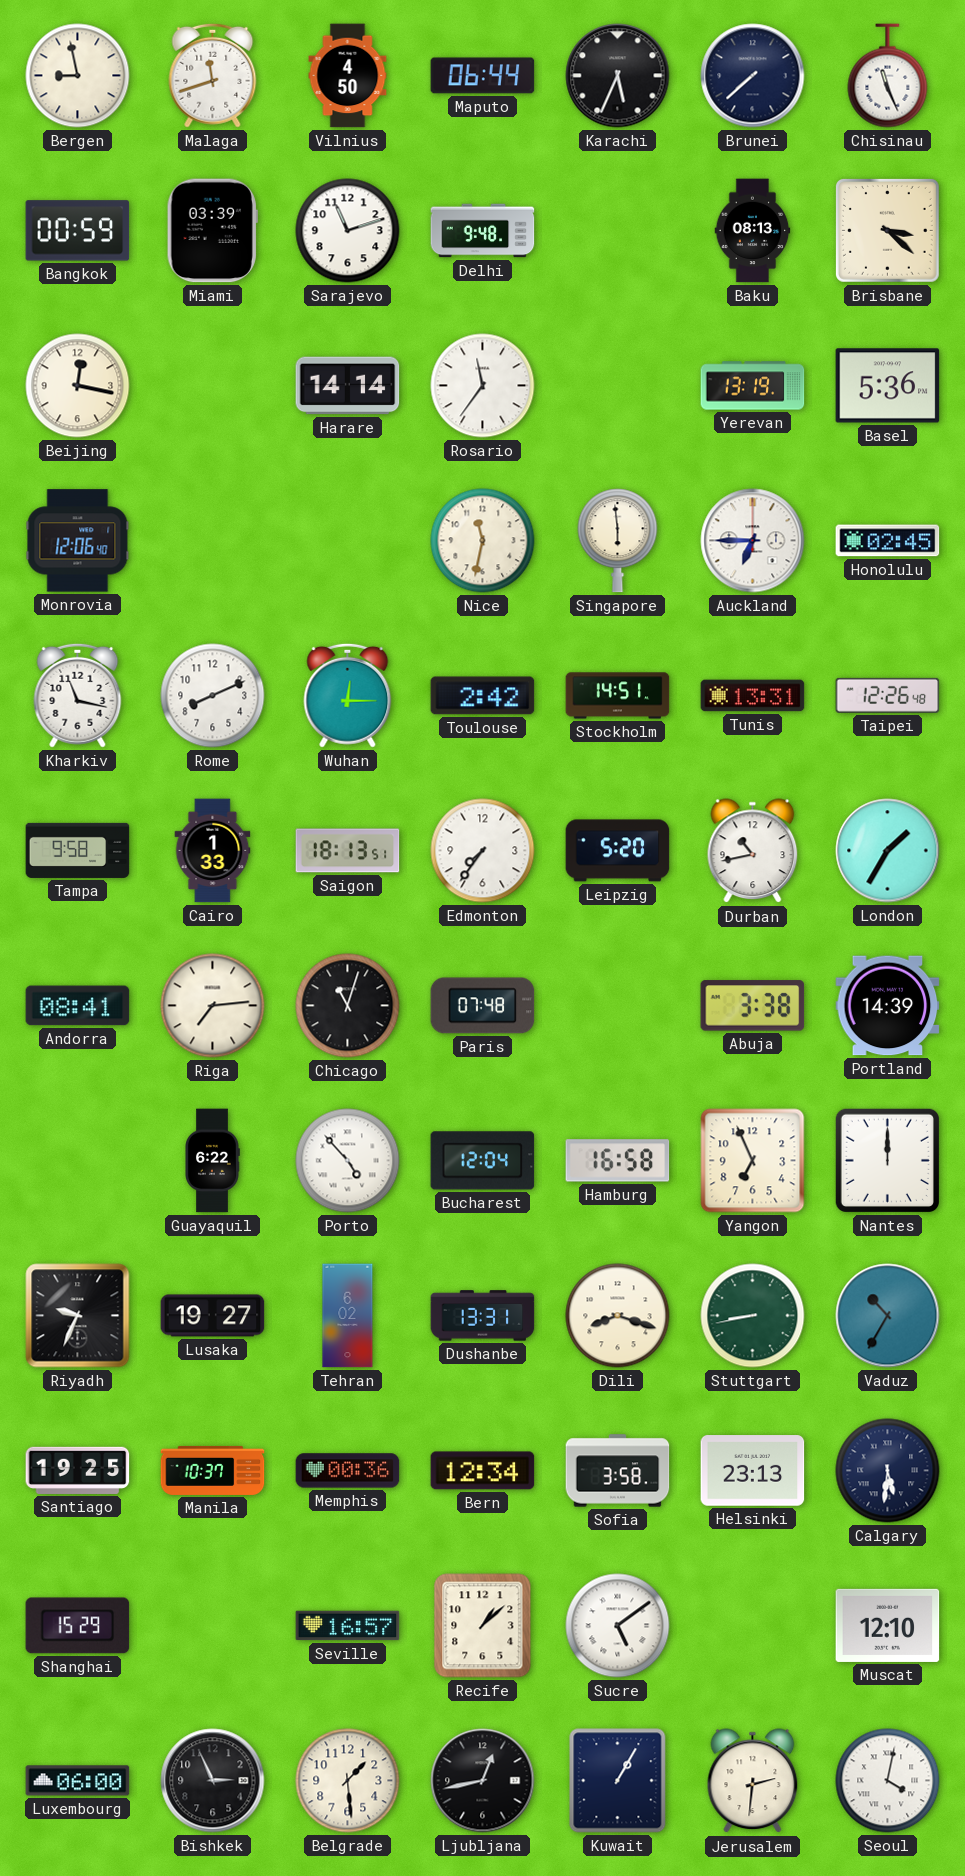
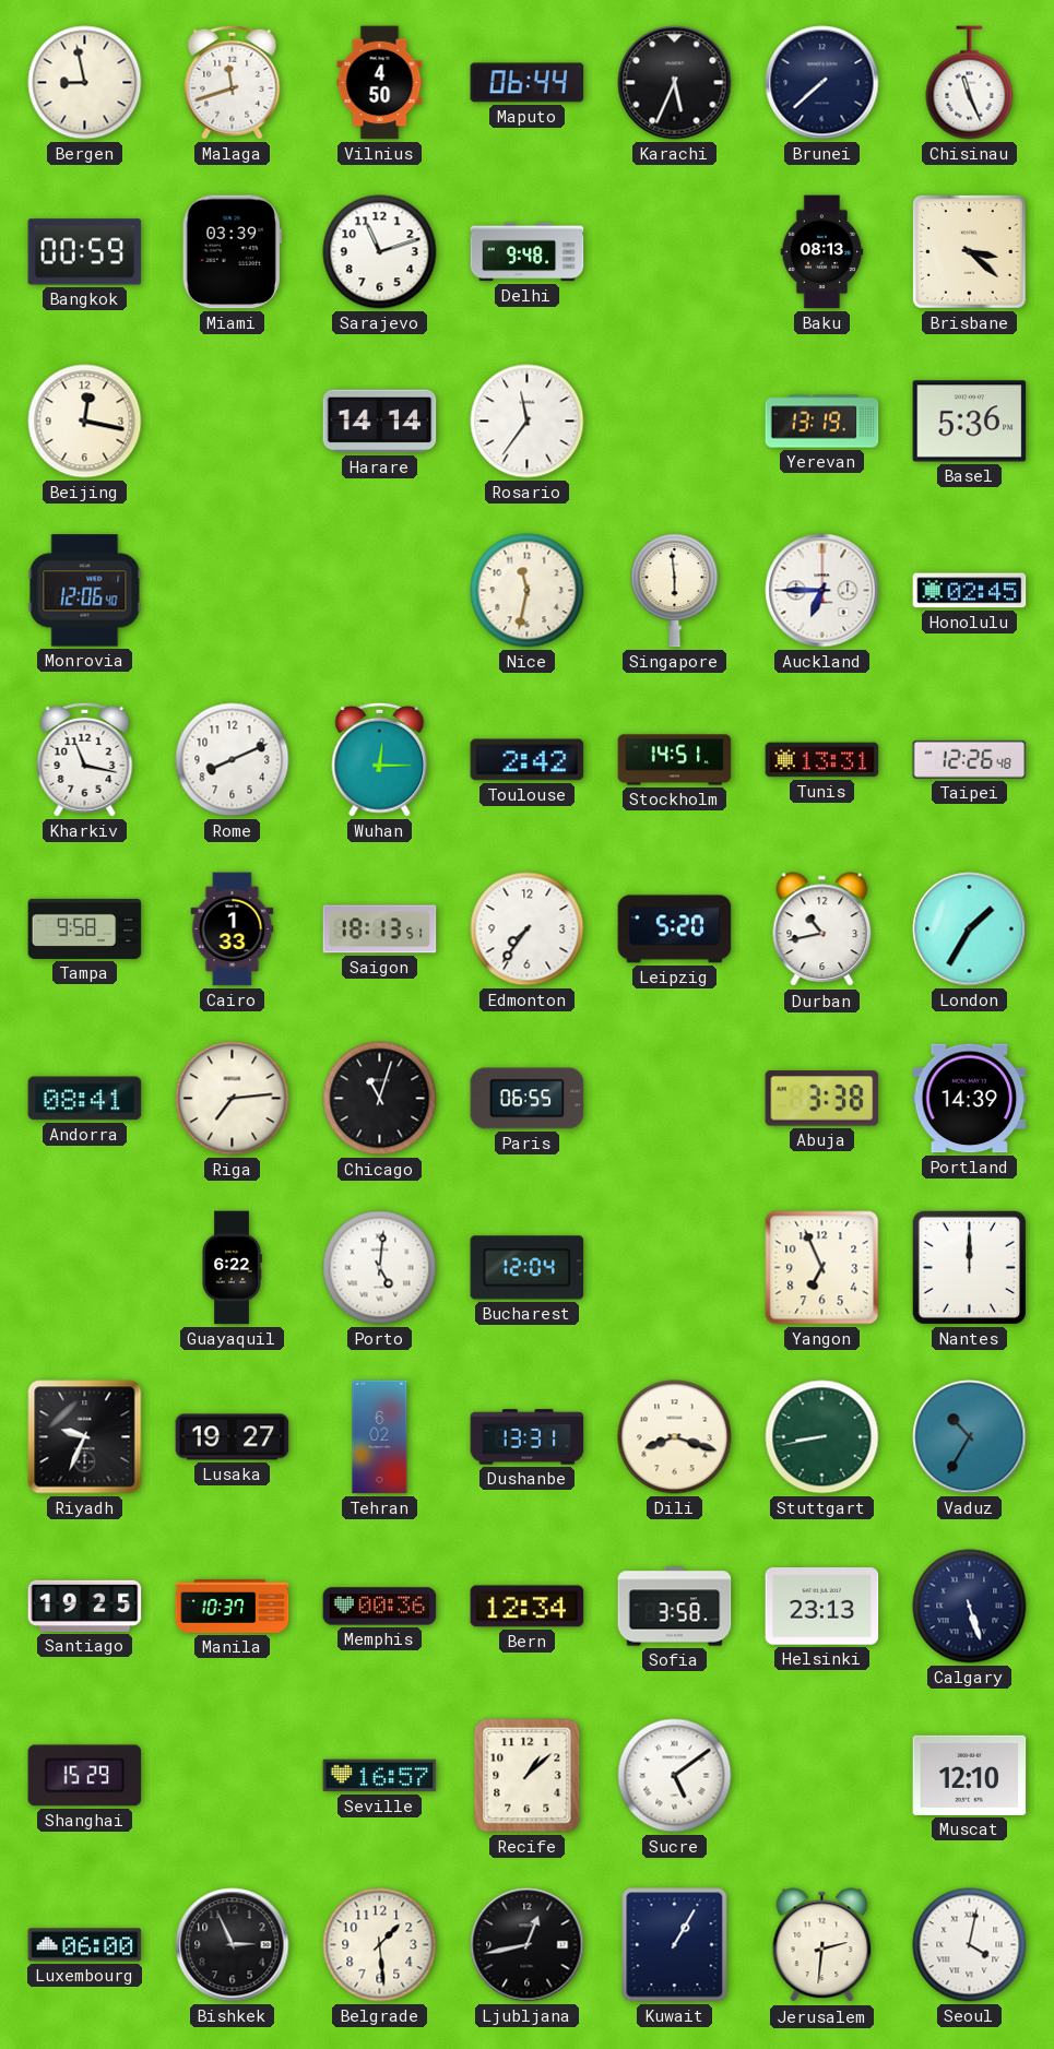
Paris: 07:48 -> 06:55 (528, 1099)
Porto: 4:53 -> 5:01 (380, 1268)
Hamburg: 16:58 -> none (618, 1161)
Calgary: 5:31 -> 5:27 (970, 1607)
